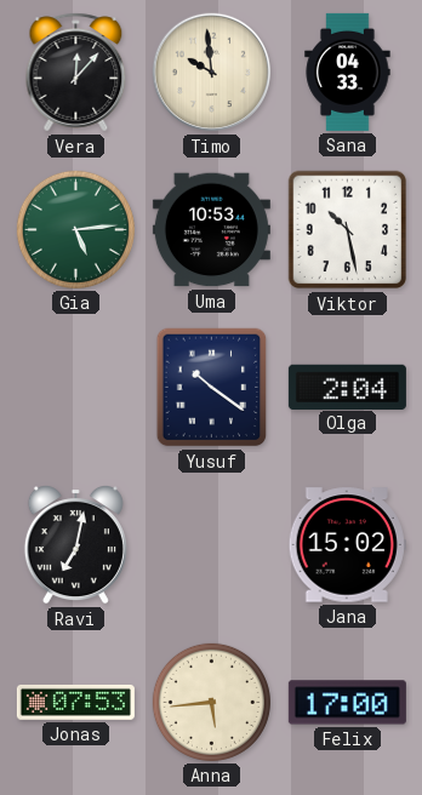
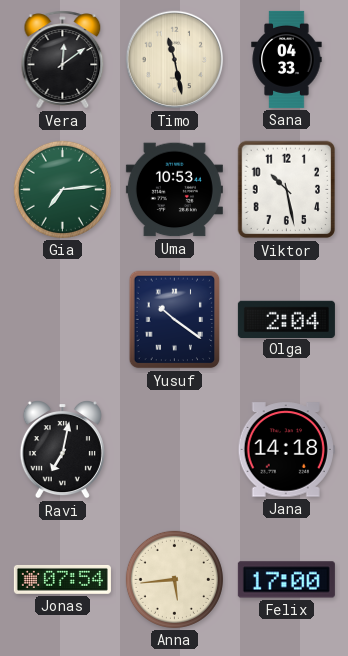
Vera: 12:07 -> 12:09 (63, 60)
Timo: 9:59 -> 11:28 (175, 60)
Gia: 5:14 -> 7:14 (62, 189)
Jana: 15:02 -> 14:18 (286, 450)
Jonas: 07:53 -> 07:54 (62, 579)
